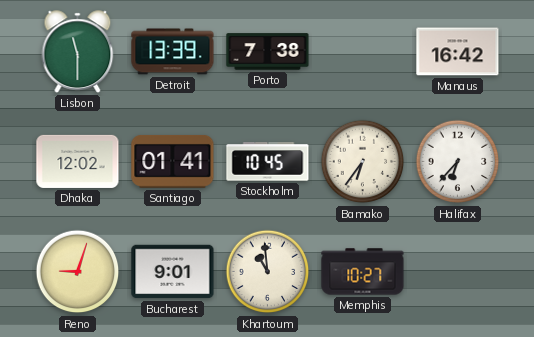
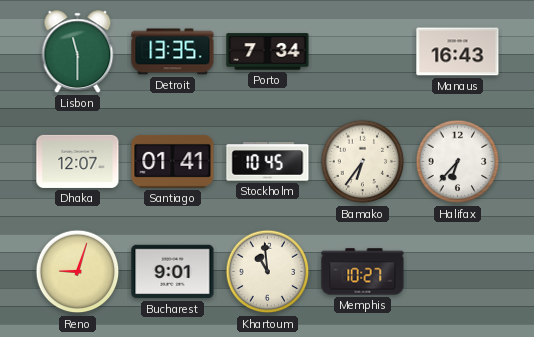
Detroit: 13:39 -> 13:35 (173, 52)
Porto: 7:38 -> 7:34 (268, 52)
Manaus: 16:42 -> 16:43 (458, 52)
Dhaka: 12:02 -> 12:07 (78, 161)
